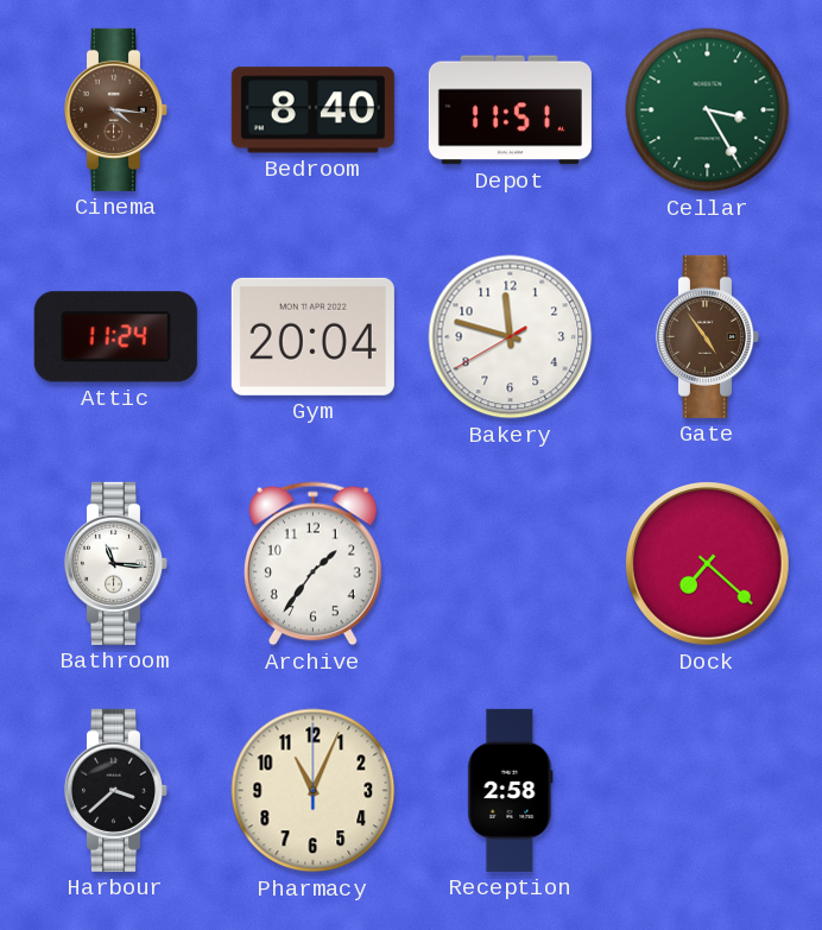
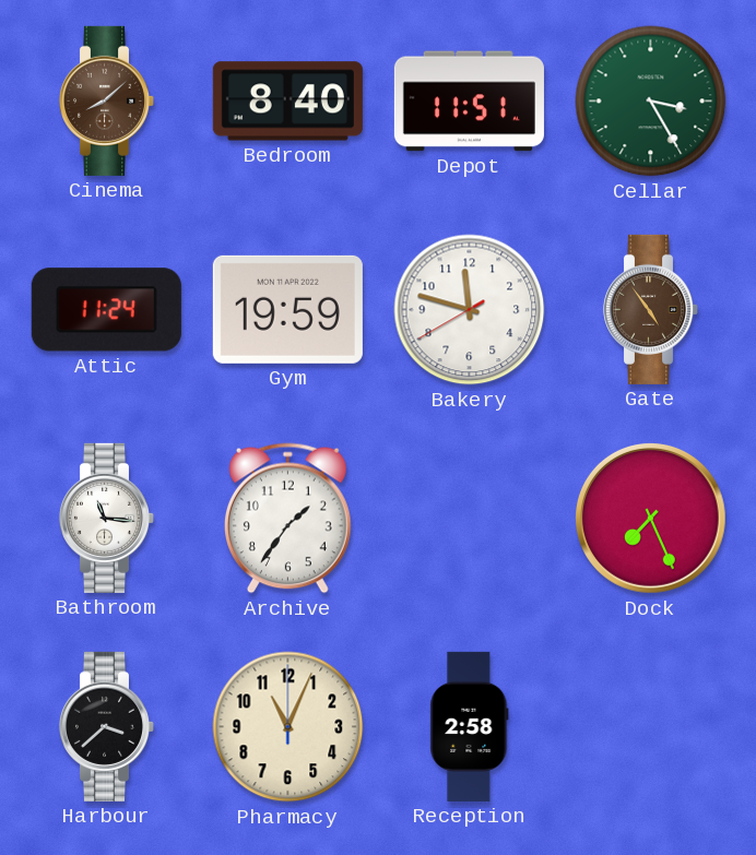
Cinema: 4:16 -> 8:08 (107, 100)
Gym: 20:04 -> 19:59 (287, 309)
Dock: 7:22 -> 7:26 (651, 519)
